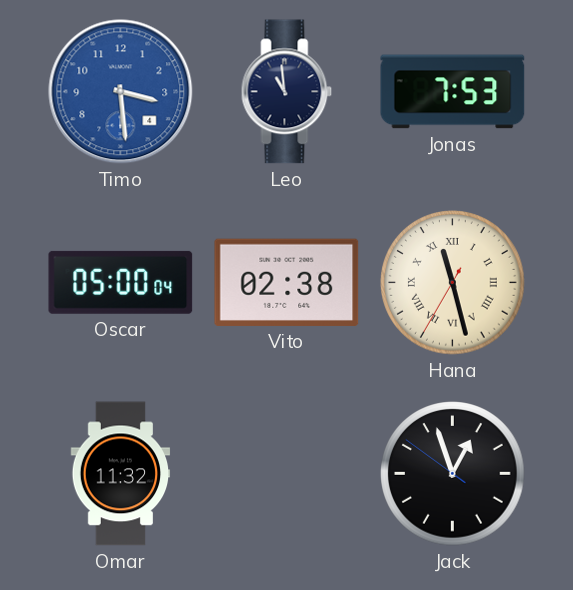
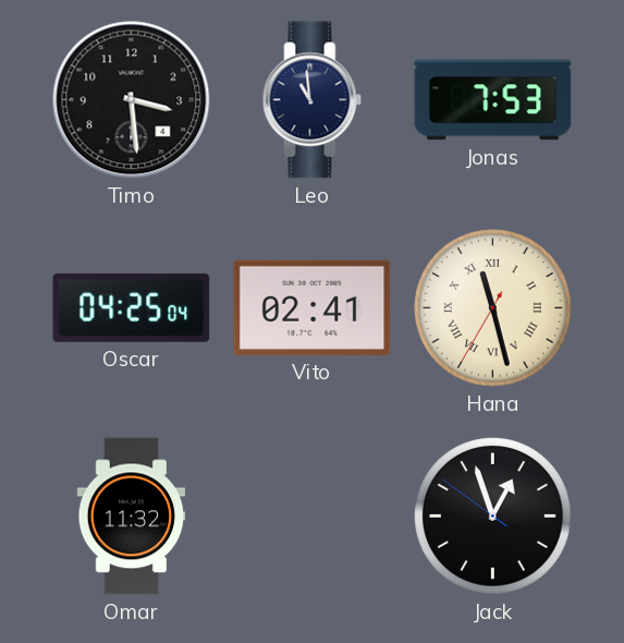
Timo dial: blue -> black (132, 100)
Oscar: 05:00 -> 04:25 (132, 307)
Vito: 02:38 -> 02:41 (313, 307)
